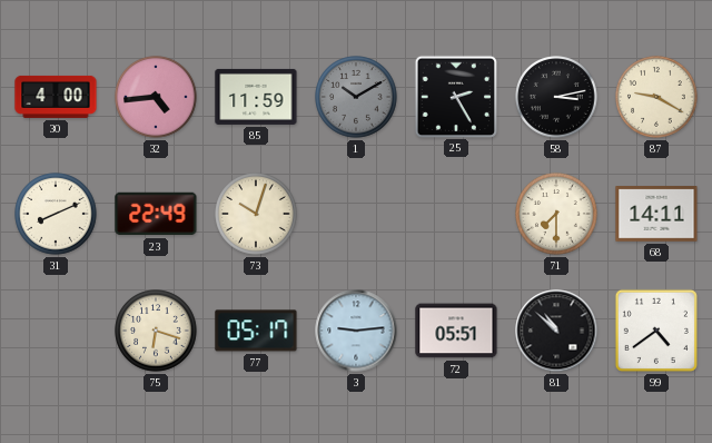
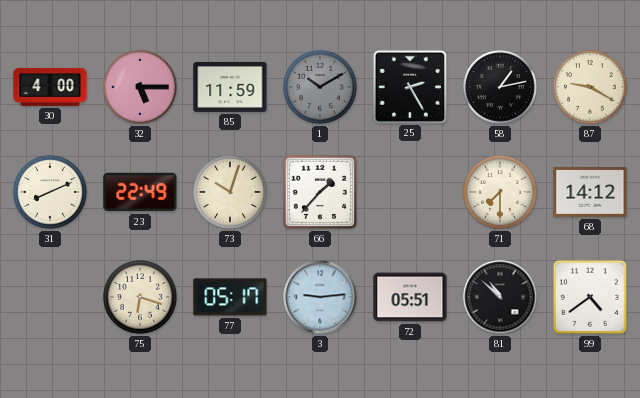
32: 4:44 -> 5:15 (140, 87)
58: 3:13 -> 1:13 (500, 87)
66: none -> 1:37 (320, 192)
68: 14:11 -> 14:12 (590, 192)
